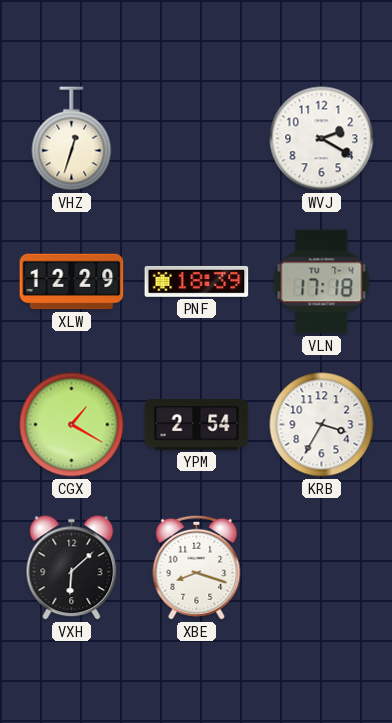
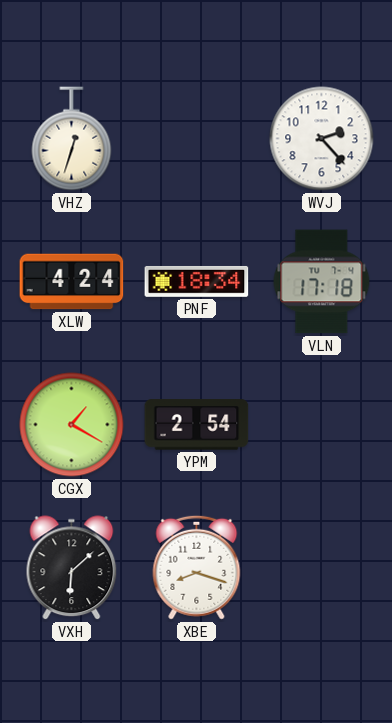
WVJ: 2:20 -> 2:23 (322, 139)
XLW: 12:29 -> 4:24 (72, 282)
PNF: 18:39 -> 18:34 (197, 281)
KRB: 3:35 -> none (322, 425)
